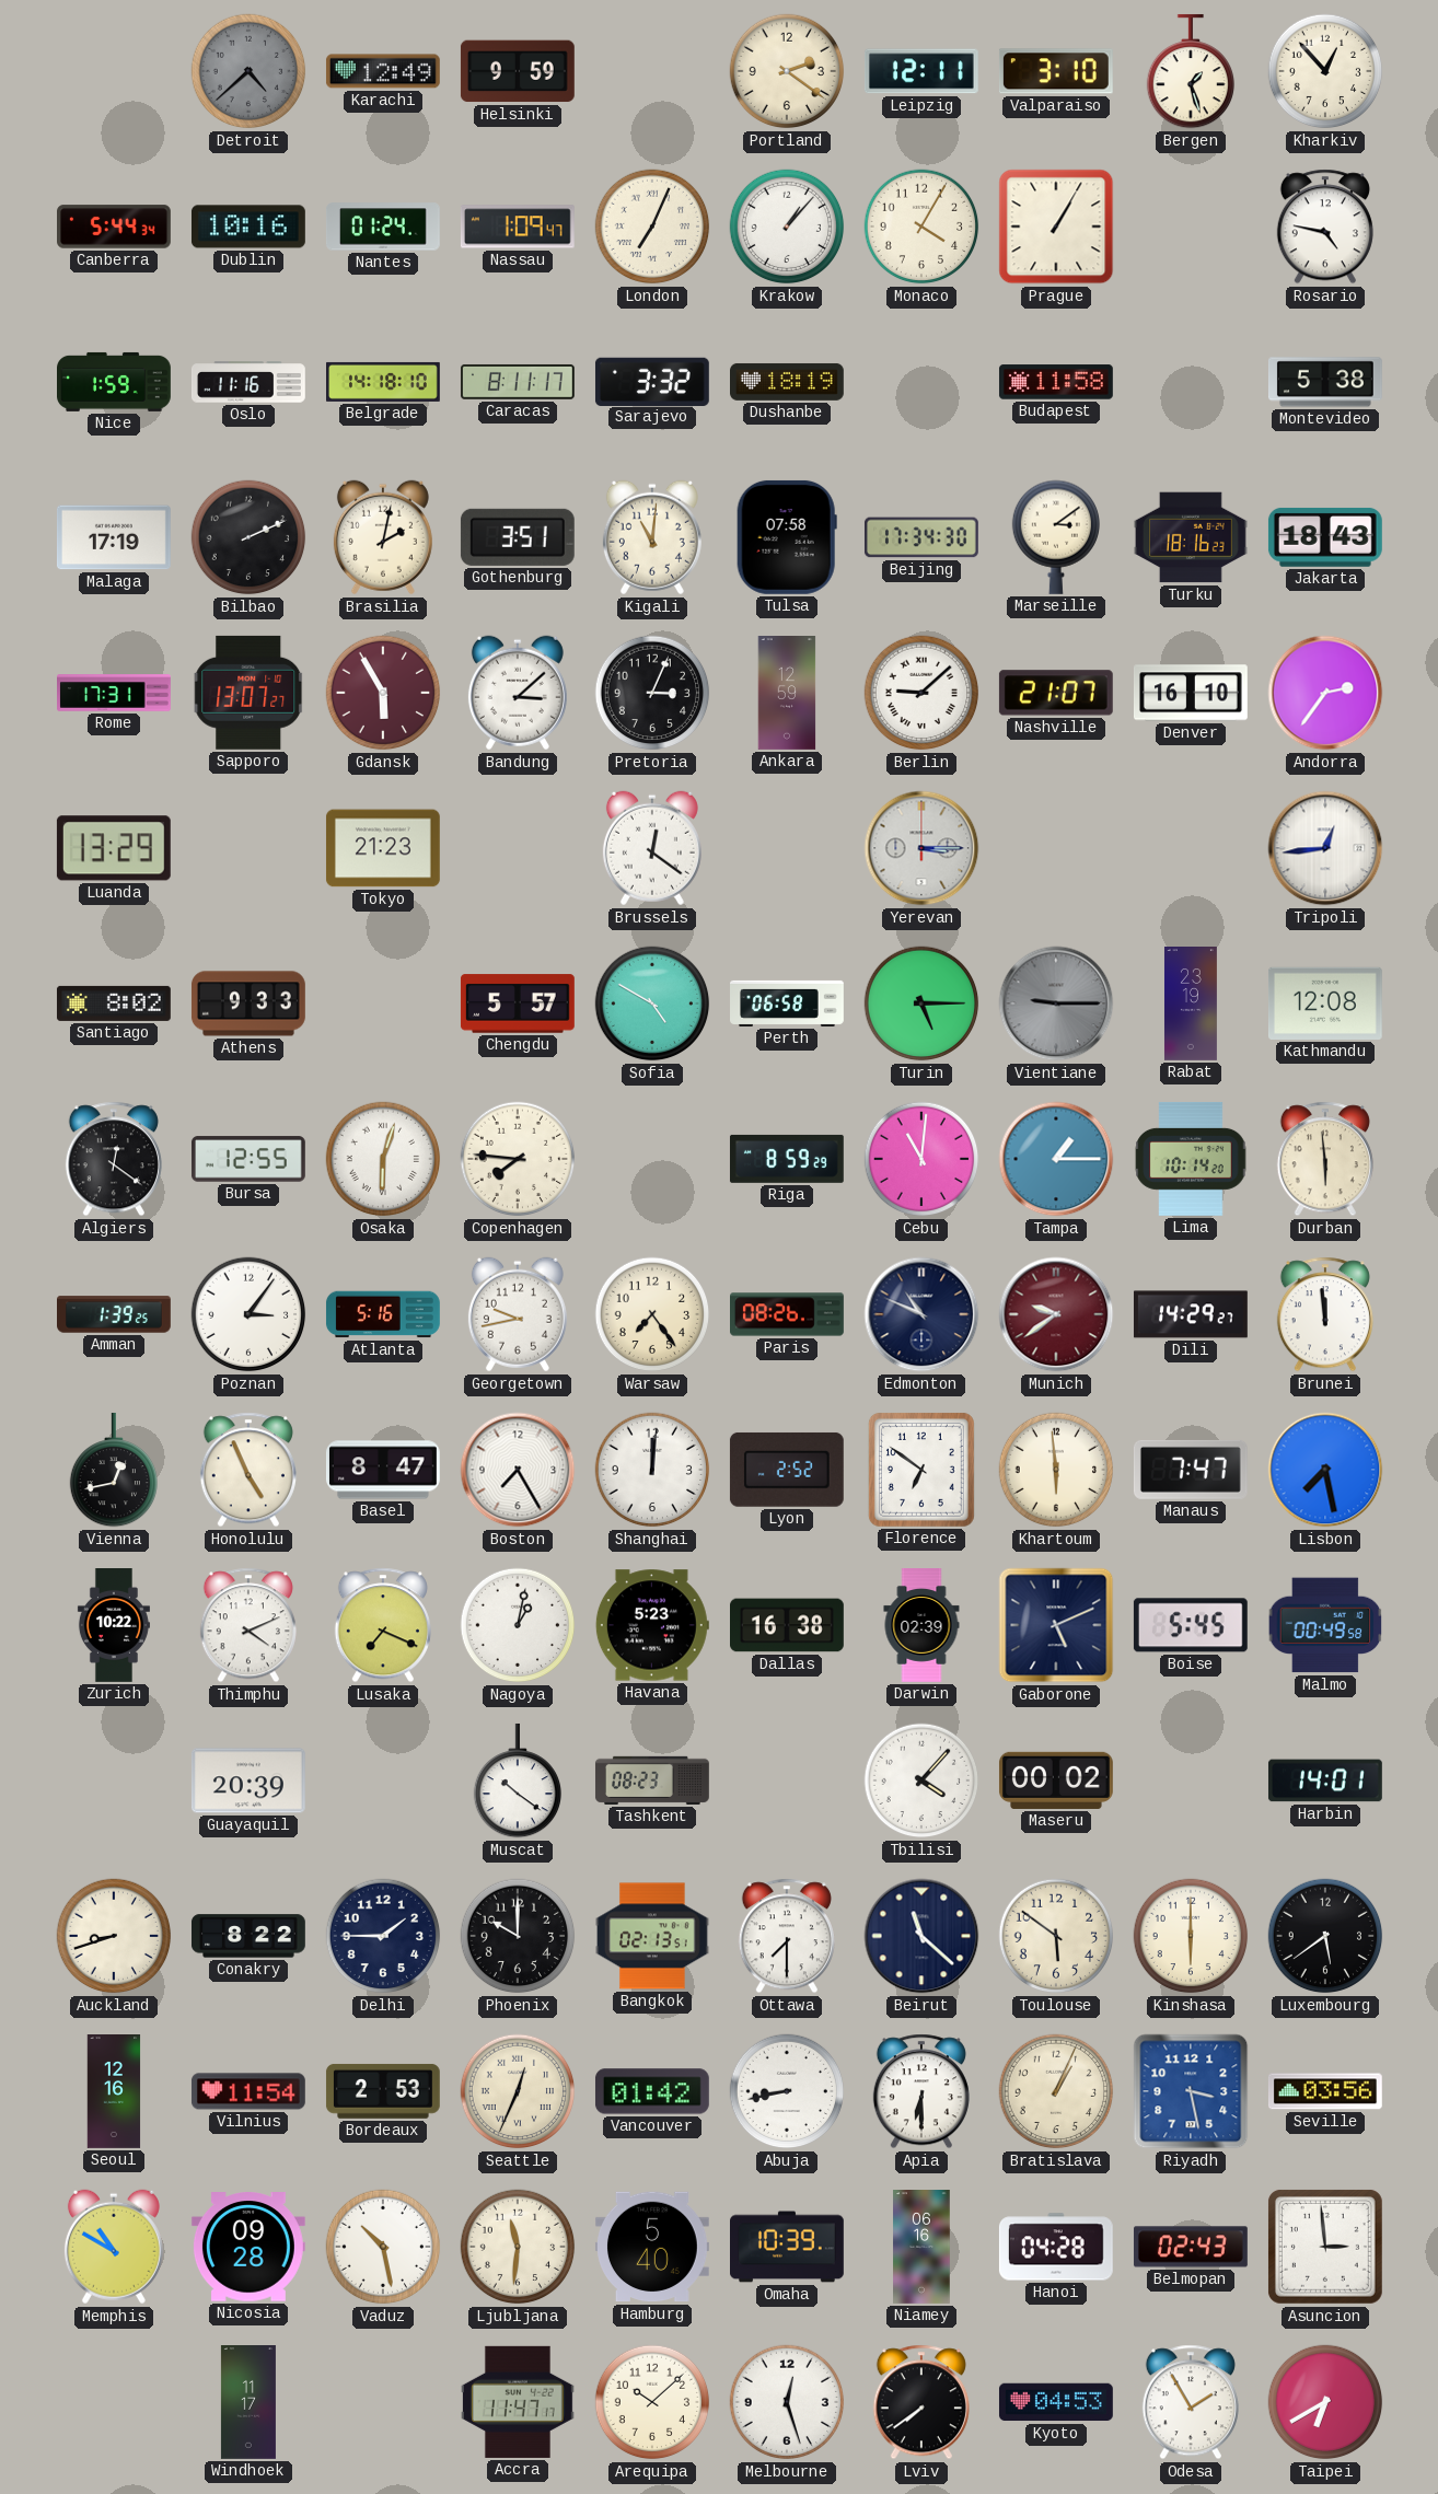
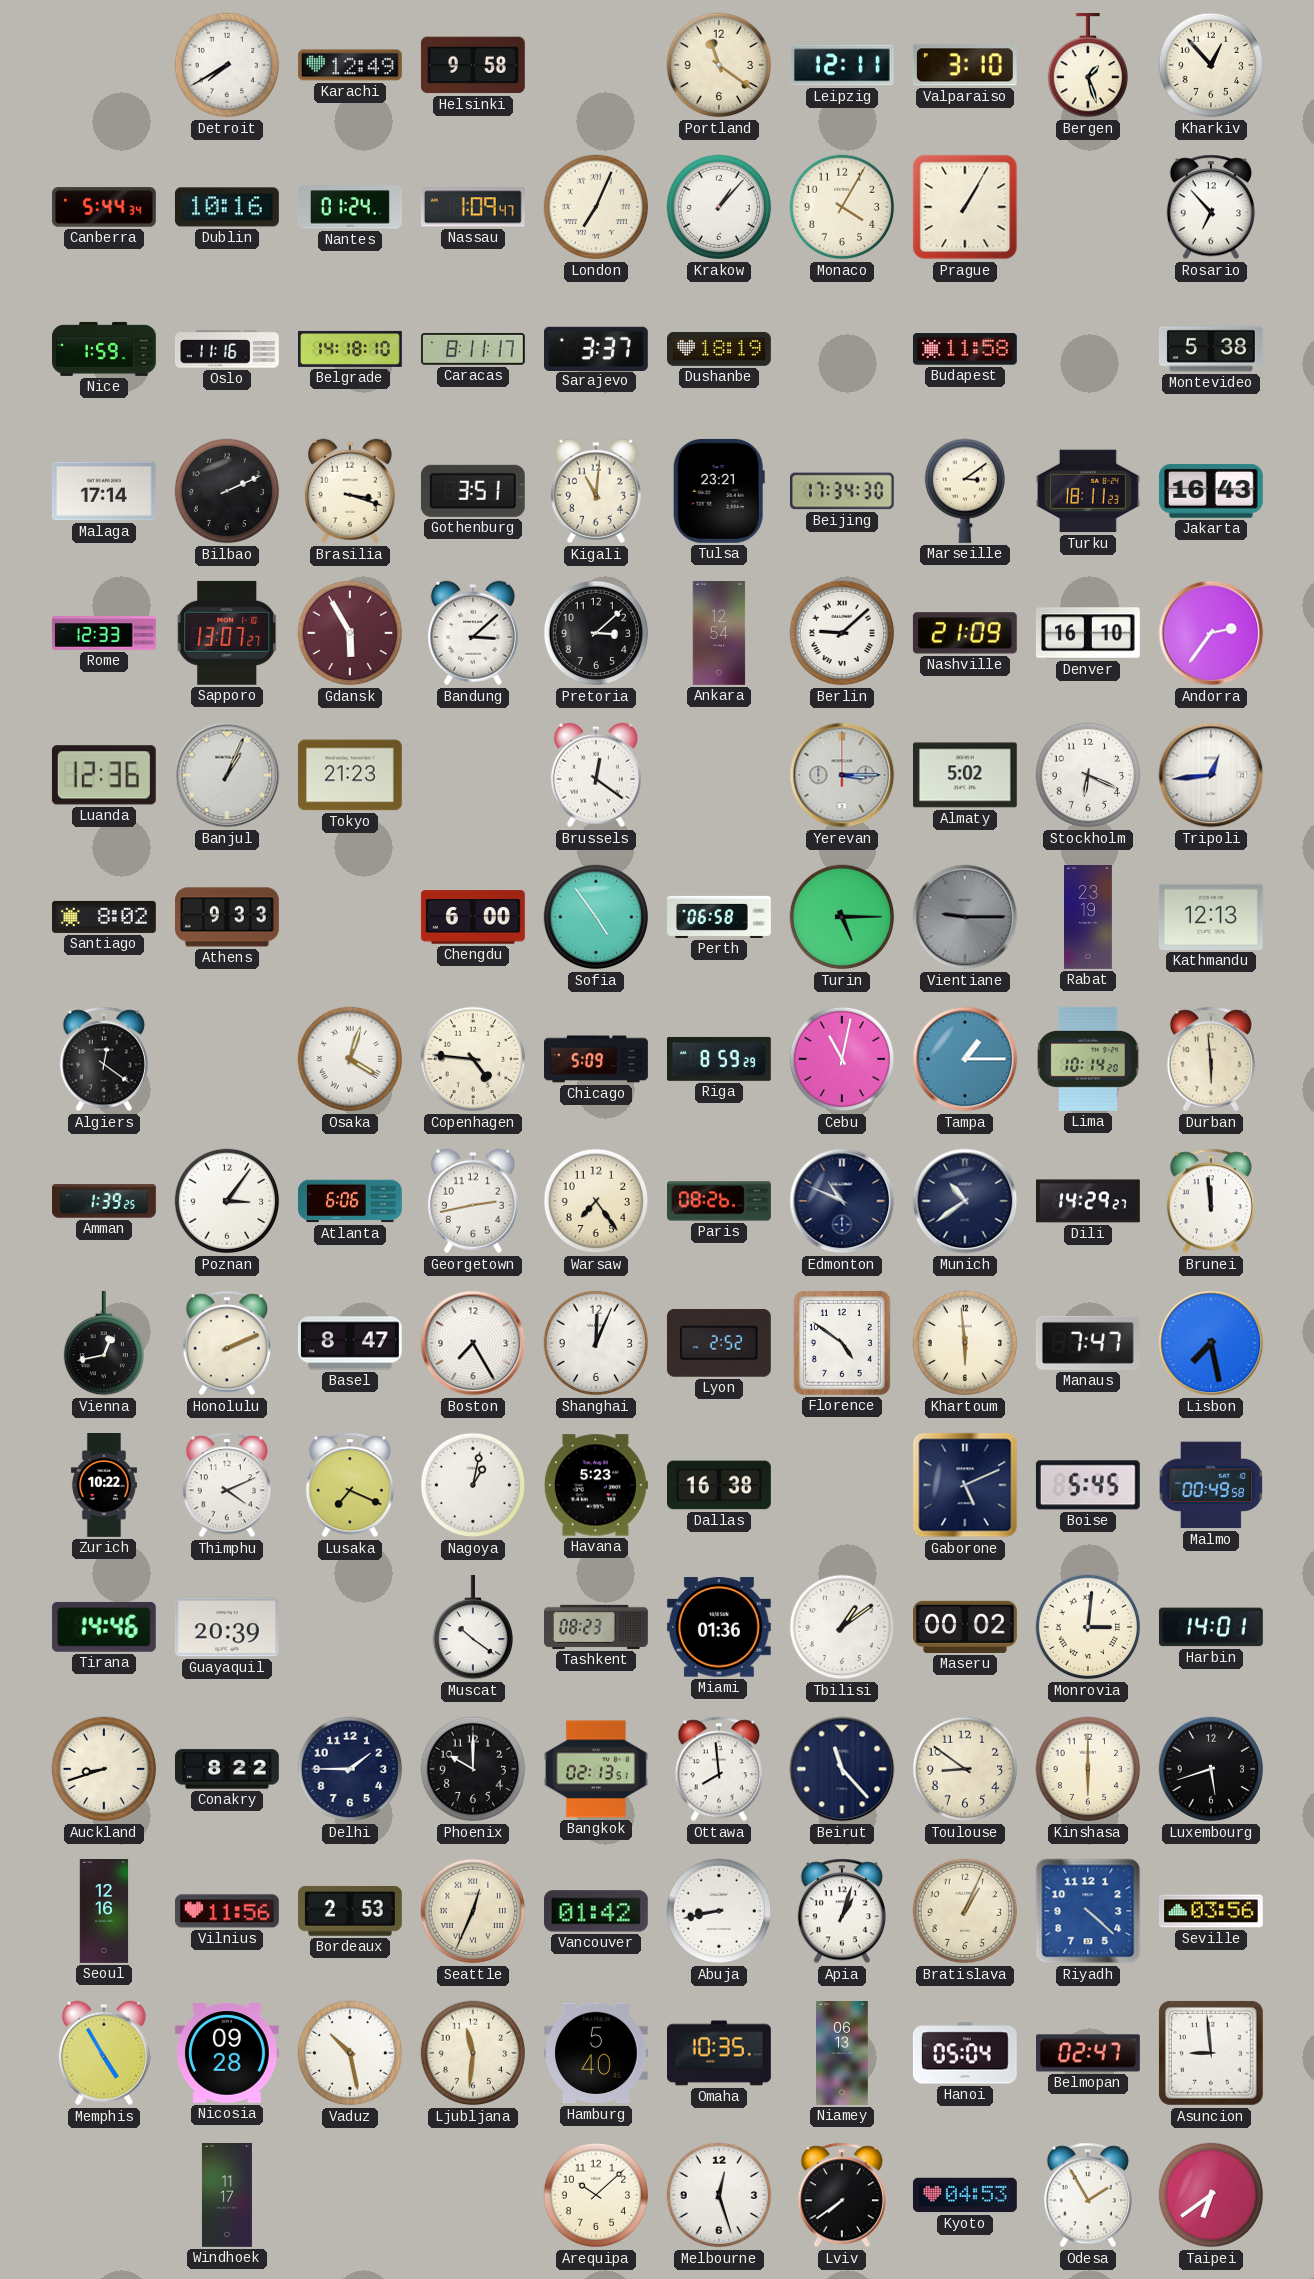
Detroit: 4:38 -> 7:40 (227, 65)
Detroit dial: grey -> white (227, 65)
Helsinki: 9:59 -> 9:58 (473, 65)
Portland: 2:21 -> 11:21 (719, 65)
Rosario: 4:47 -> 6:53 (1211, 207)
Sarajevo: 3:32 -> 3:37 (596, 348)
Malaga: 17:19 -> 17:14 (104, 491)
Brasilia: 2:02 -> 3:18 (350, 491)
Tulsa: 07:58 -> 23:21 (719, 491)
Turku: 18:16 -> 18:11 (1088, 491)
Jakarta: 18:43 -> 16:43 (1211, 491)
Rome: 17:31 -> 12:33 (105, 633)
Pretoria: 3:04 -> 3:08 (596, 633)
Ankara: 12:59 -> 12:54 (719, 634)
Nashville: 21:07 -> 21:09 (965, 633)
Luanda: 13:29 -> 12:36 (104, 775)
Banjul: none -> 1:04 (227, 775)
Almaty: none -> 5:02 (965, 775)
Stockholm: none -> 6:19 (1088, 775)
Chengdu: 5:57 -> 6:00 (473, 917)
Sofia: 4:50 -> 4:54 (596, 917)
Kathmandu: 12:08 -> 12:13 (1211, 917)
Bursa: 12:55 -> none (248, 1159)
Osaka: 6:03 -> 4:03 (350, 1059)
Copenhagen: 7:46 -> 4:46 (473, 1059)
Chicago: none -> 5:09 (597, 1059)
Cebu: 11:01 -> 11:02 (842, 1059)
Atlanta: 5:16 -> 6:06 (350, 1201)
Georgetown: 9:43 -> 2:43 (473, 1201)
Munich: 9:39 -> 10:39 (965, 1201)
Munich dial: burgundy -> navy (965, 1201)
Honolulu: 4:56 -> 2:11 (227, 1343)
Shanghai: 12:01 -> 12:04 (596, 1343)
Florence: 6:51 -> 4:51 (842, 1343)
Darwin: 02:39 -> none (921, 1626)
Tirana: none -> 14:46 (104, 1627)
Miami: none -> 01:36 (719, 1627)
Tbilisi: 4:07 -> 1:09 (842, 1627)
Monrovia: none -> 3:01 (1088, 1627)
Ottawa: 7:30 -> 7:59 (719, 1769)
Beirut: 11:22 -> 11:23 (842, 1769)
Toulouse: 5:51 -> 8:51 (965, 1769)
Luxembourg: 5:39 -> 5:42 (1211, 1769)
Vilnius: 11:54 -> 11:56 (227, 1911)
Apia: 6:30 -> 1:03 (842, 1911)
Riyadh: 3:28 -> 4:22 (1088, 1911)
Memphis: 10:50 -> 4:55 (104, 2053)
Omaha: 10:39 -> 10:35 (720, 2053)
Niamey: 06:16 -> 06:13 (842, 2054)
Hanoi: 04:28 -> 05:04 (965, 2053)
Belmopan: 02:43 -> 02:47 (1088, 2053)
Asuncion: 2:59 -> 8:59 (1211, 2053)
Accra: 11:47 -> none (518, 2402)
Taipei: 6:40 -> 6:39 (1211, 2195)
